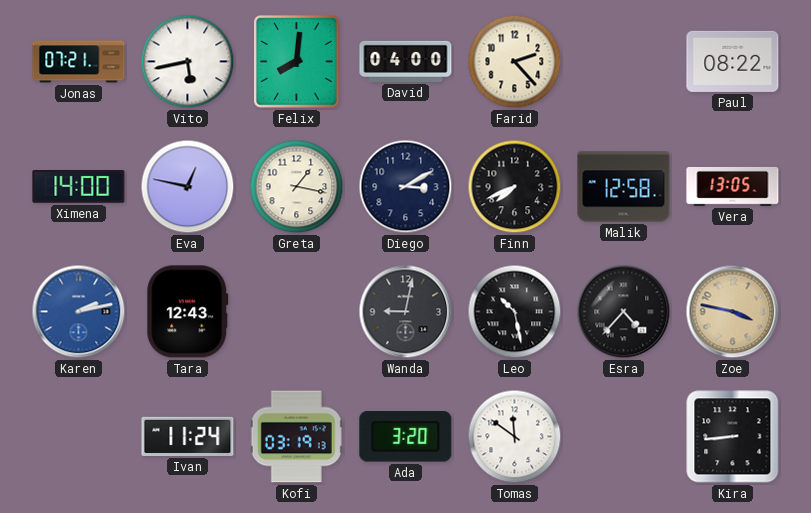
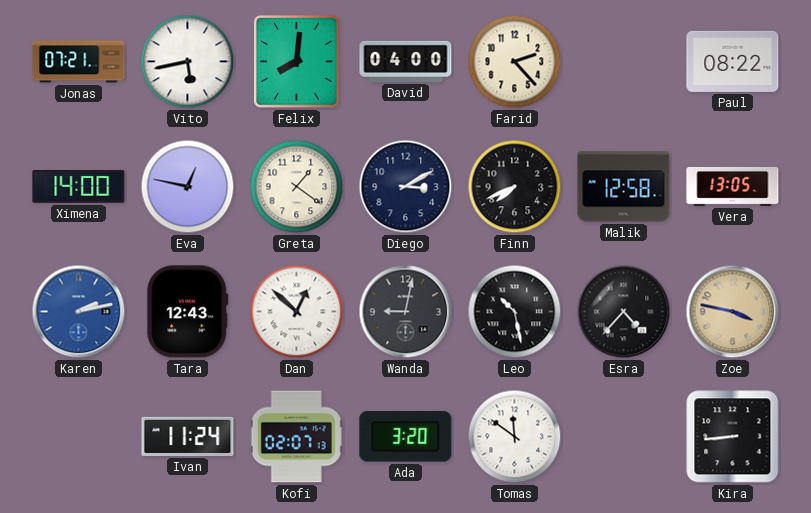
Greta: 1:17 -> 1:21 (297, 187)
Dan: none -> 12:52 (297, 312)
Kofi: 03:19 -> 02:07 (296, 437)
